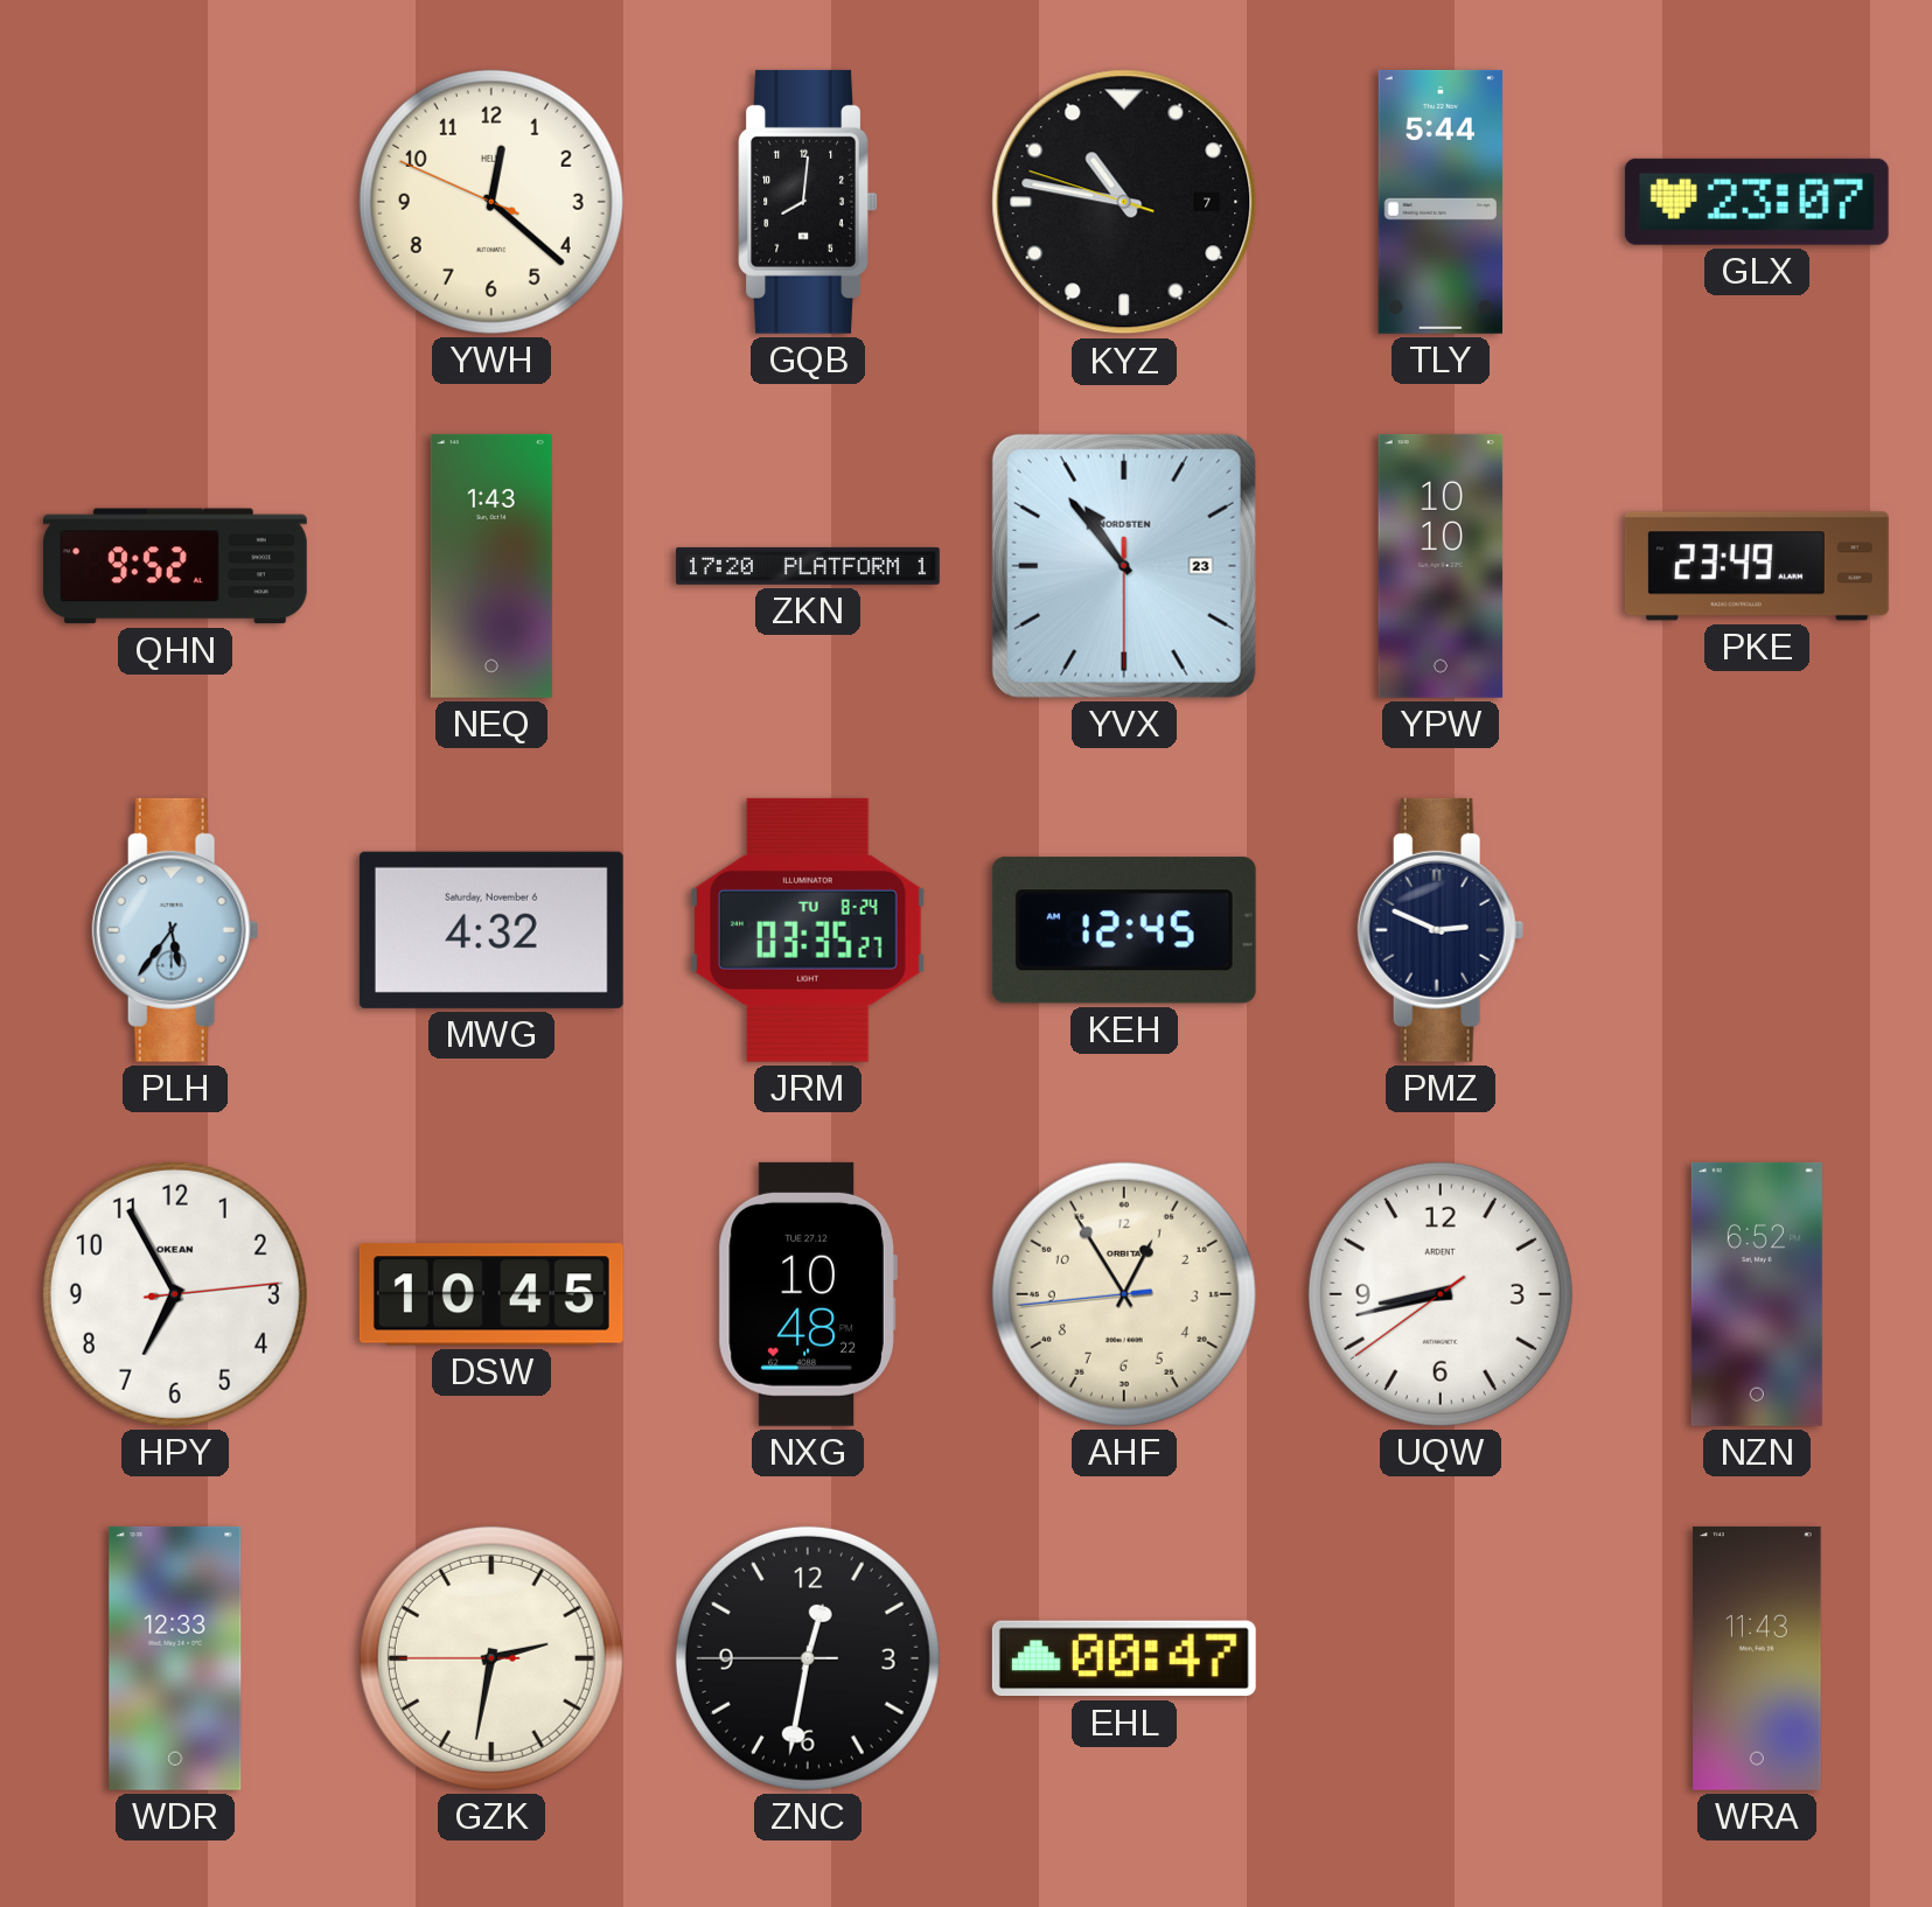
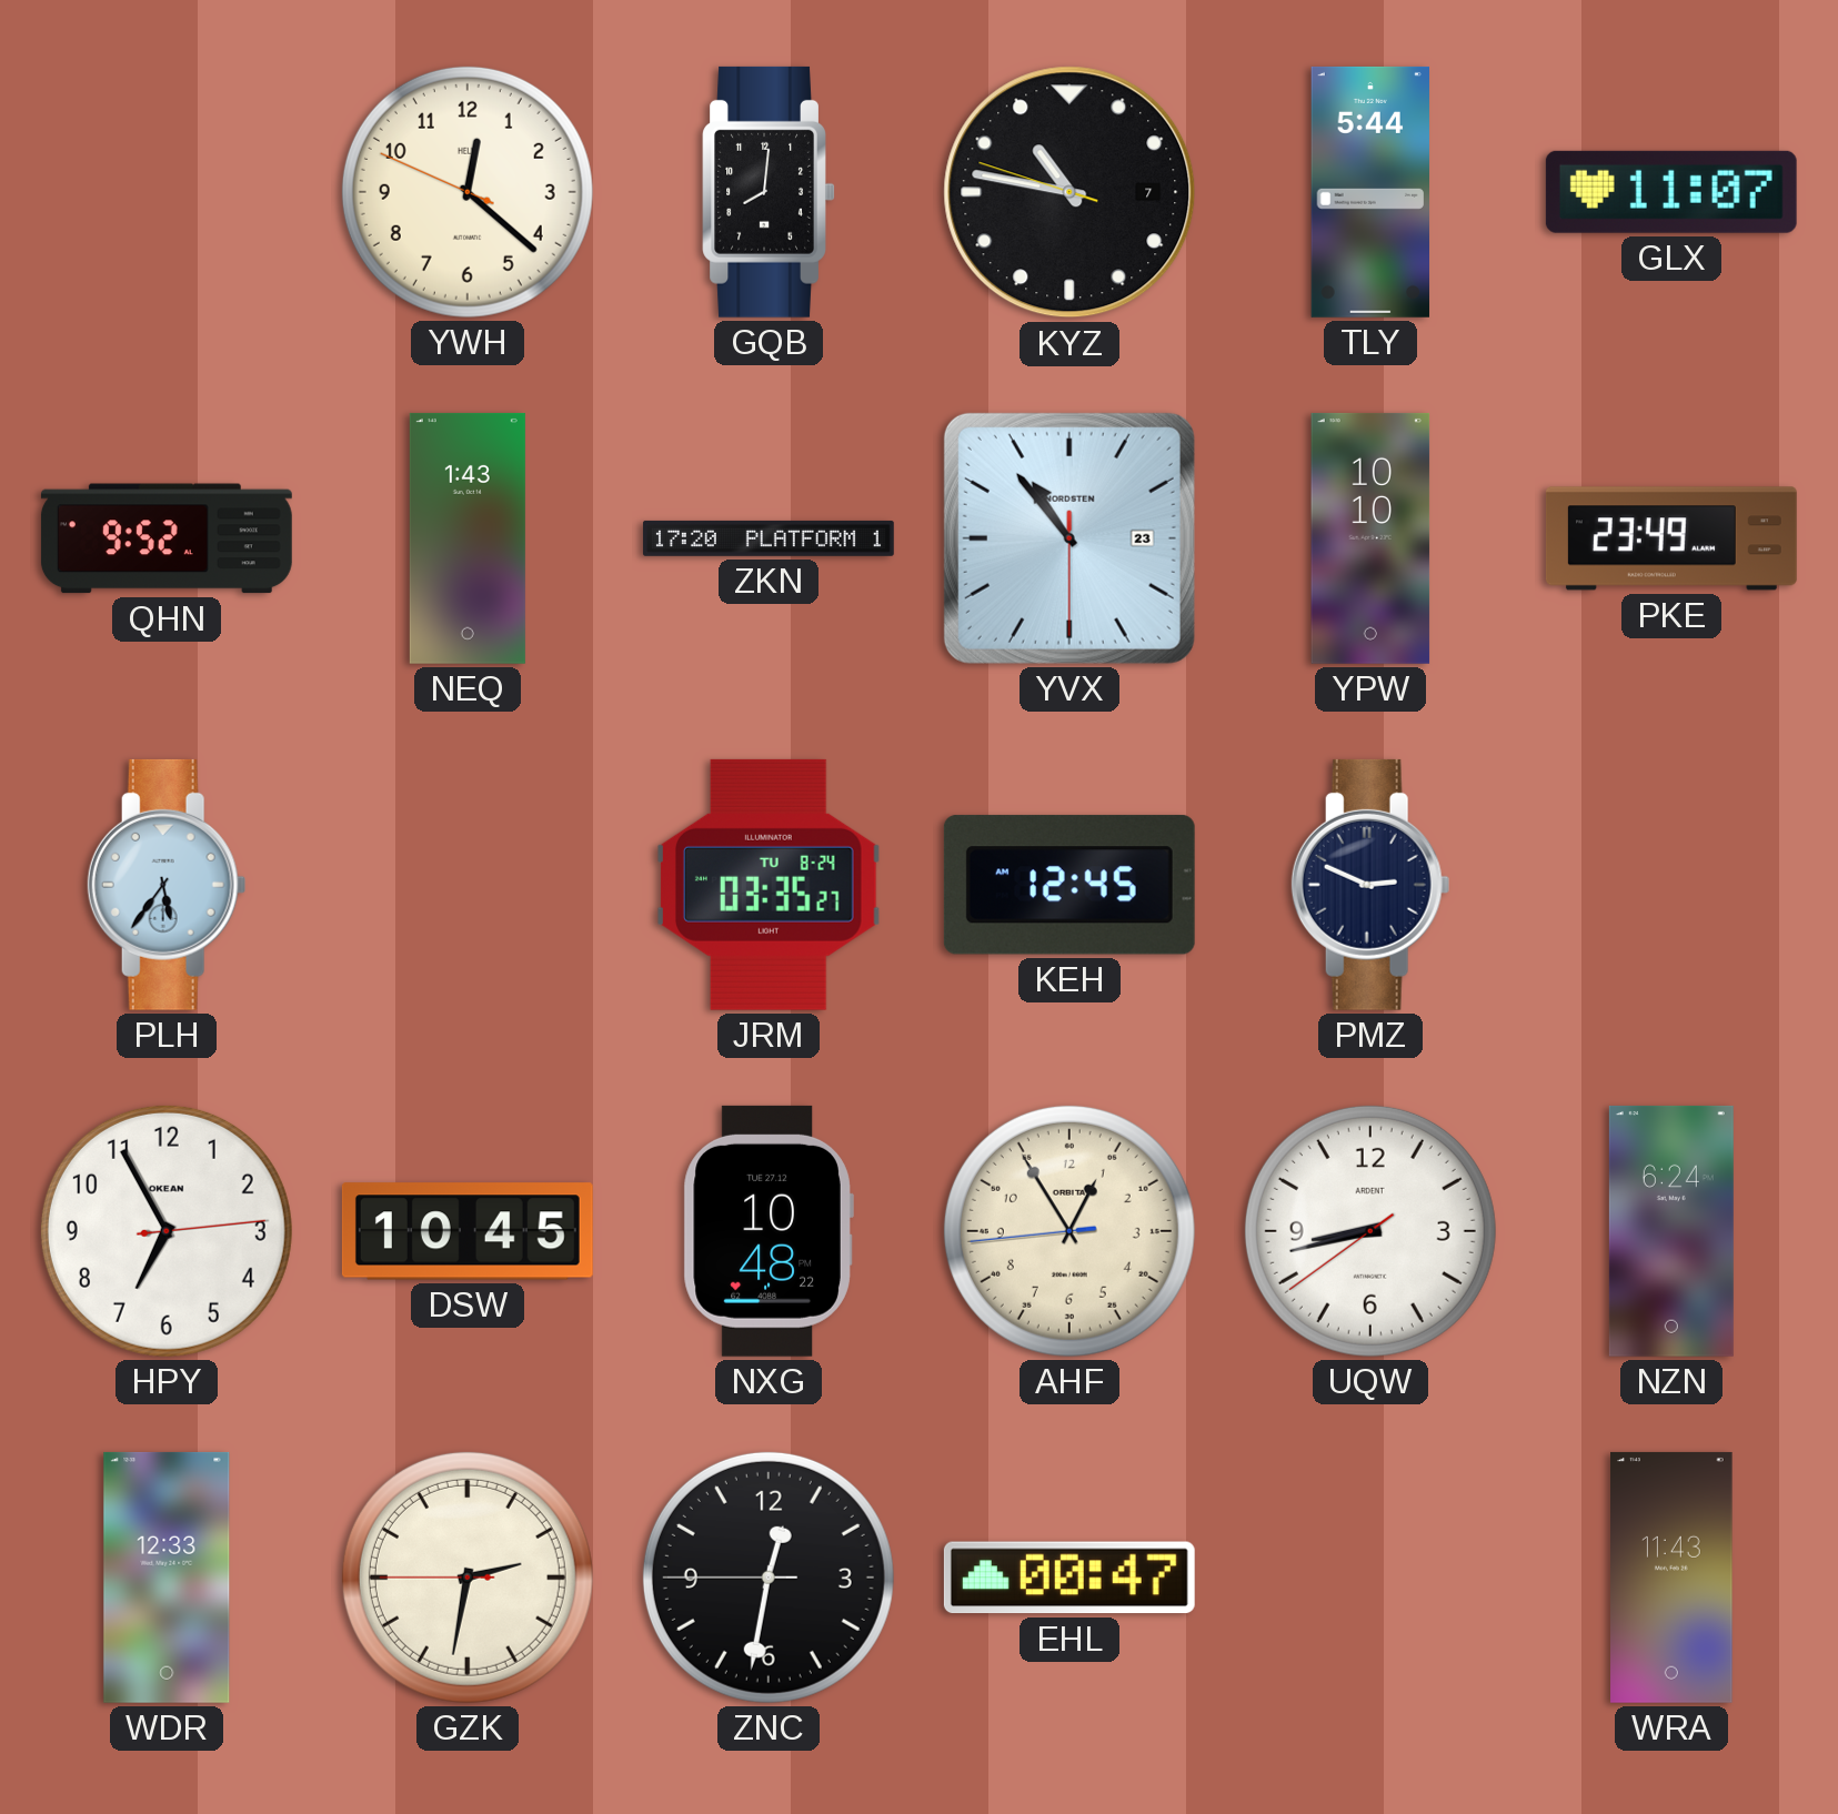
GLX: 23:07 -> 11:07 (1671, 192)
MWG: 4:32 -> none (491, 930)
NZN: 6:52 -> 6:24 (1671, 1231)
